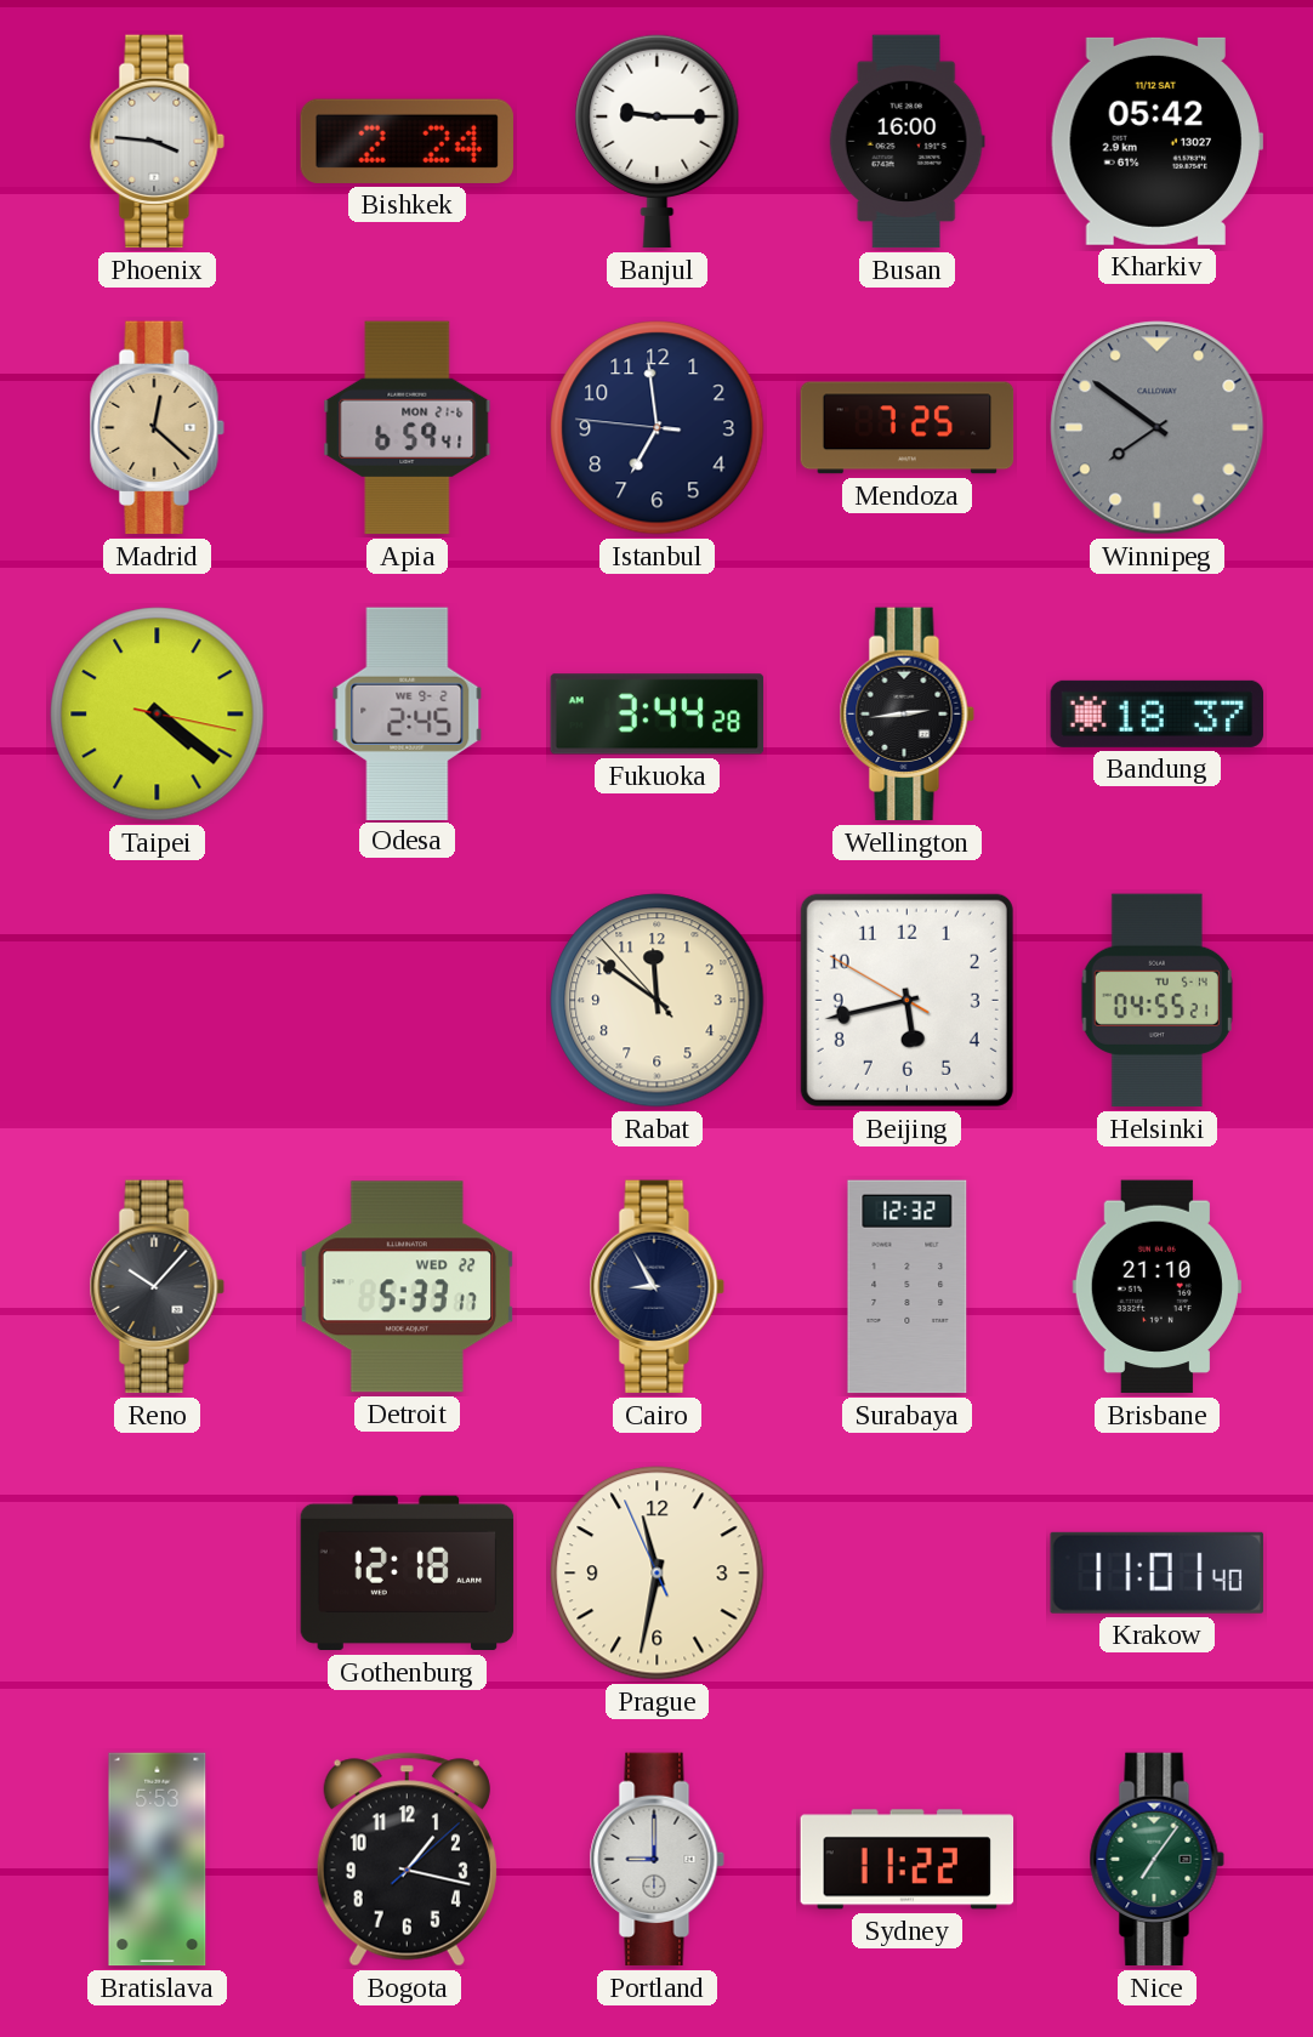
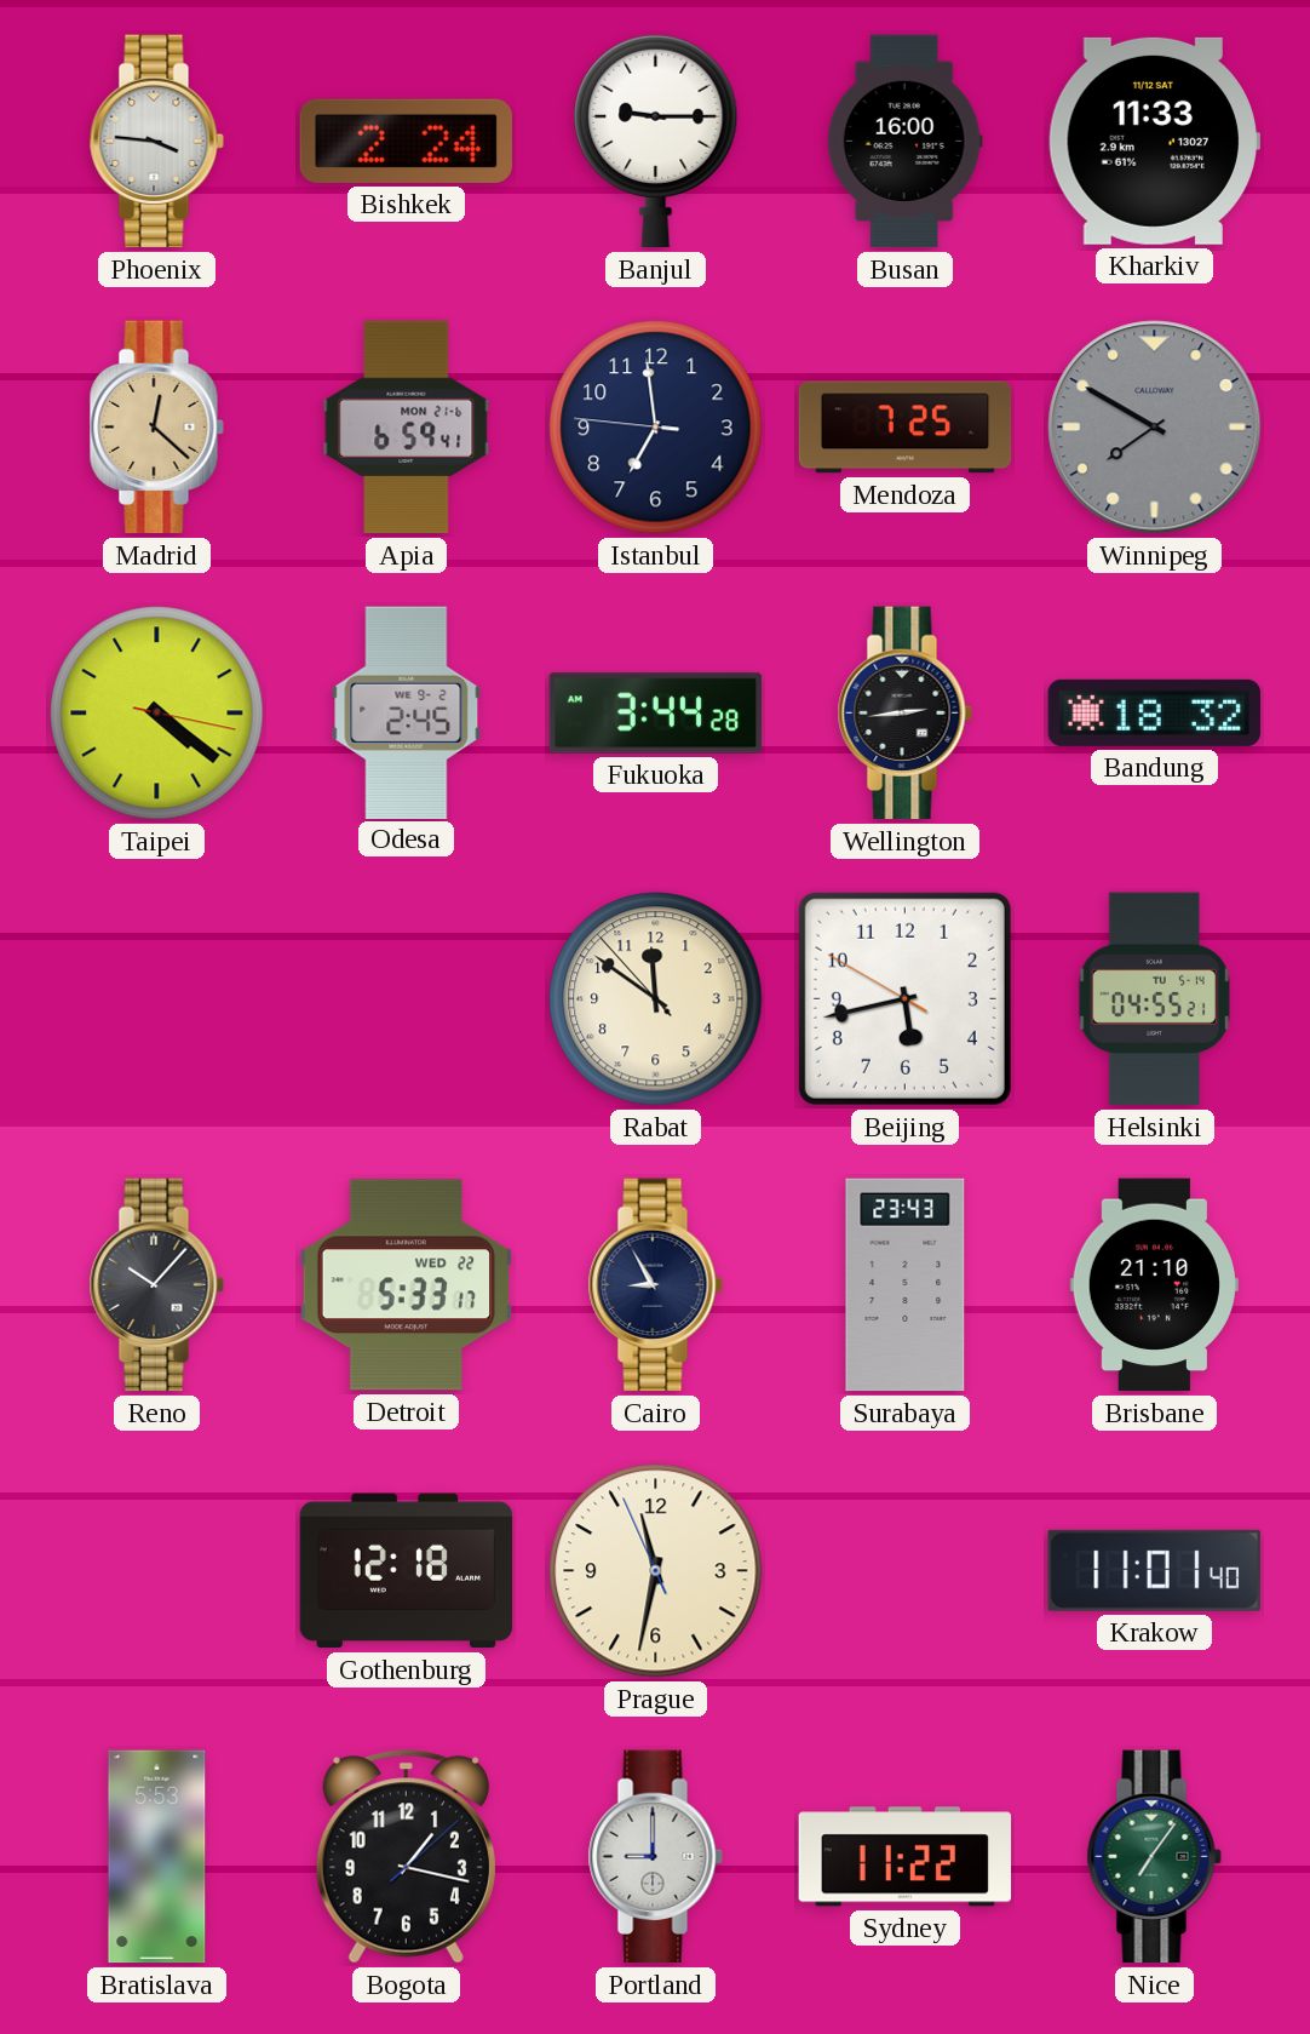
Kharkiv: 05:42 -> 11:33 (1154, 141)
Winnipeg: 7:51 -> 7:50 (1155, 428)
Bandung: 18:37 -> 18:32 (1155, 712)
Surabaya: 12:32 -> 23:43 (906, 1285)
